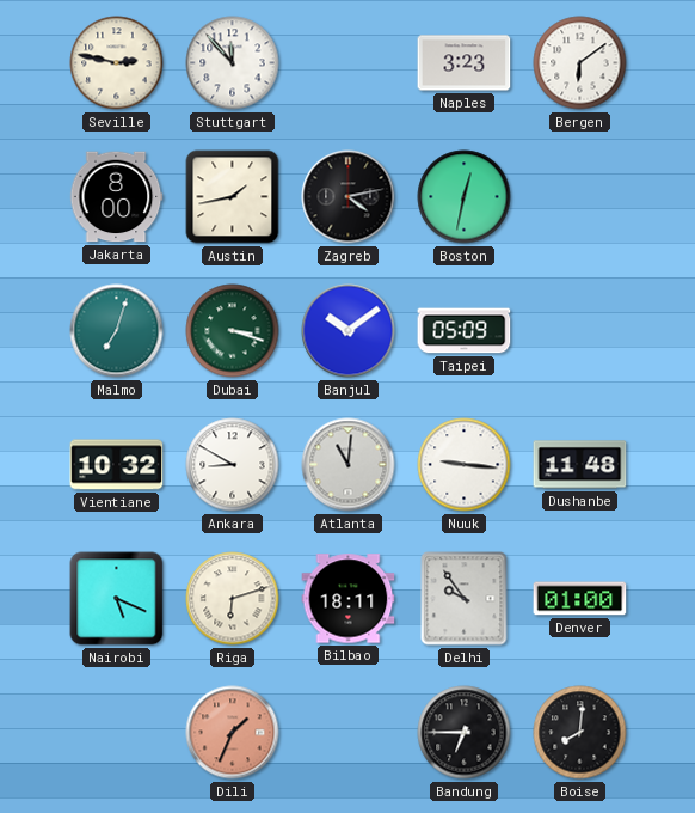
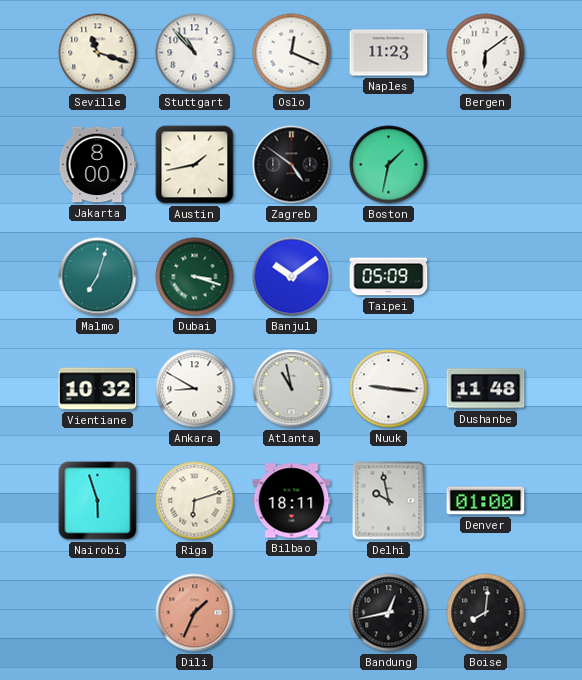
Seville: 2:47 -> 11:18 (98, 53)
Stuttgart: 11:53 -> 10:53 (195, 53)
Oslo: none -> 12:19 (292, 53)
Naples: 3:23 -> 11:23 (389, 53)
Zagreb: 4:13 -> 4:51 (292, 165)
Boston: 12:32 -> 1:32 (389, 165)
Atlanta: 11:01 -> 10:58 (292, 389)
Nairobi: 5:19 -> 5:57 (98, 501)
Delhi: 9:54 -> 9:58 (389, 501)
Bandung: 6:45 -> 12:43 (389, 613)
